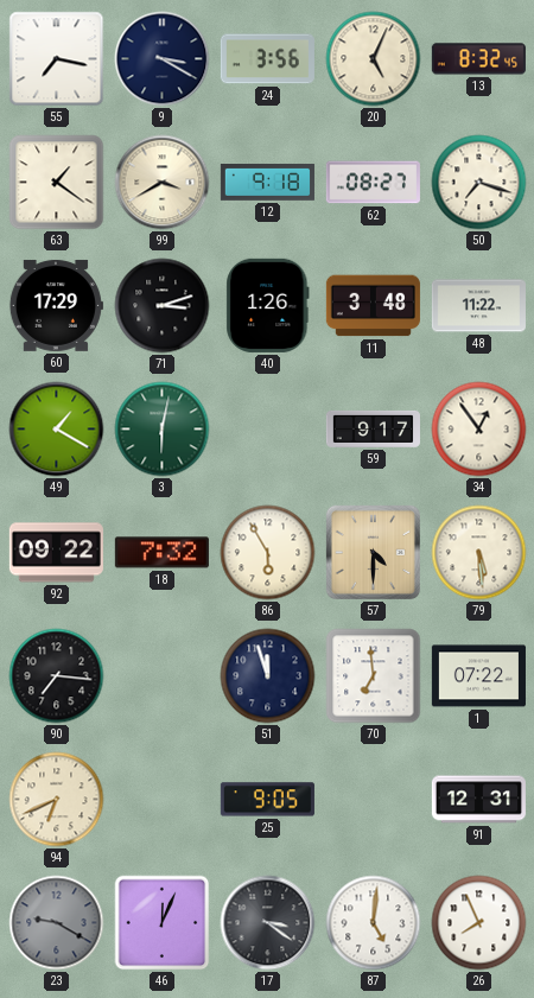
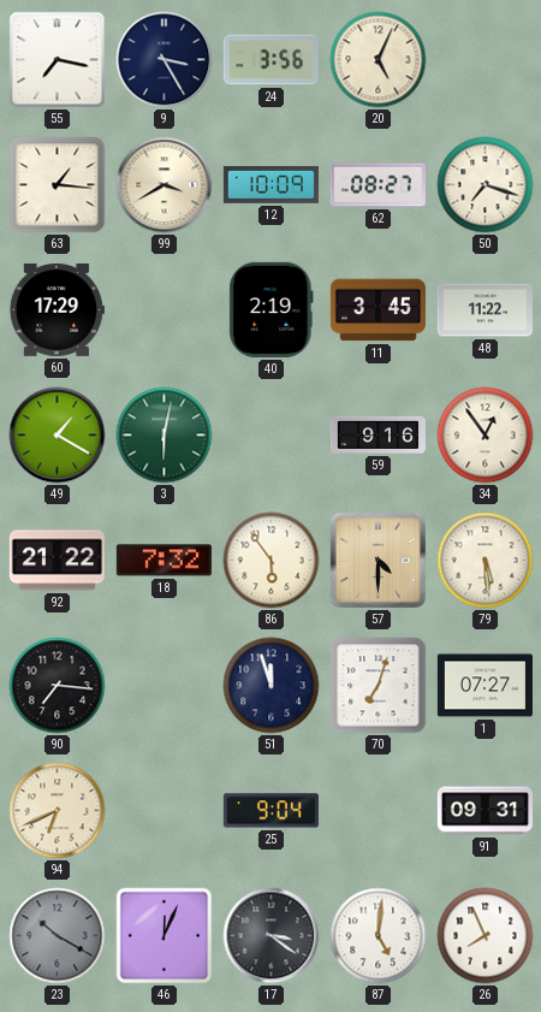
9: 3:20 -> 3:25 (165, 60)
13: 8:32 -> none (478, 59)
63: 1:21 -> 1:16 (58, 185)
12: 9:18 -> 10:09 (270, 185)
71: 3:12 -> none (163, 306)
40: 1:26 -> 2:19 (272, 309)
11: 3:48 -> 3:45 (377, 310)
59: 9:17 -> 9:16 (377, 434)
92: 09:22 -> 21:22 (57, 561)
86: 5:55 -> 5:54 (272, 561)
70: 6:59 -> 7:03 (379, 686)
1: 07:22 -> 07:27 (484, 686)
25: 9:05 -> 9:04 (270, 811)
91: 12:31 -> 09:31 (484, 811)
23: 9:20 -> 10:20 (58, 936)
